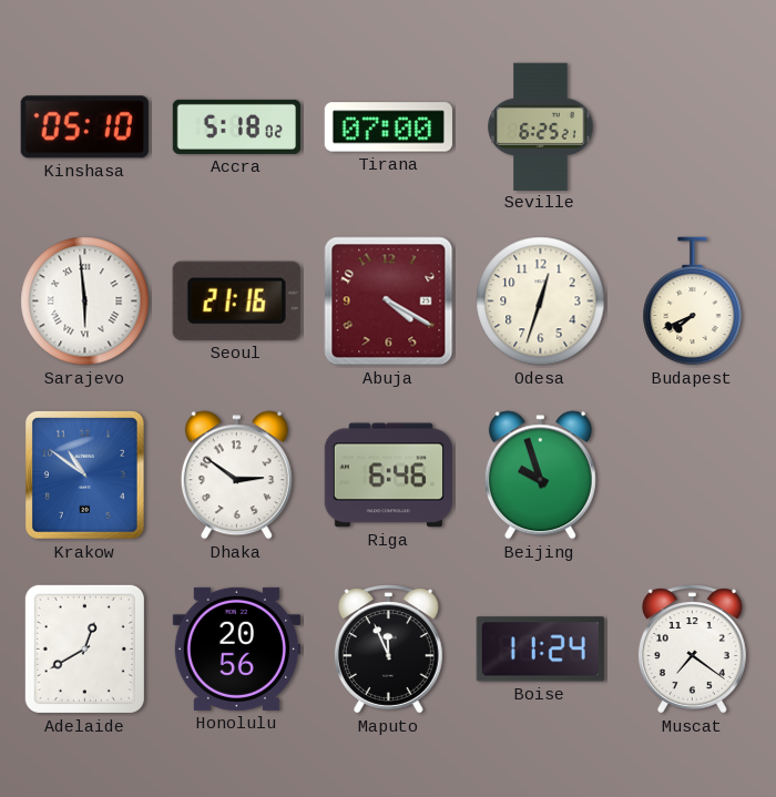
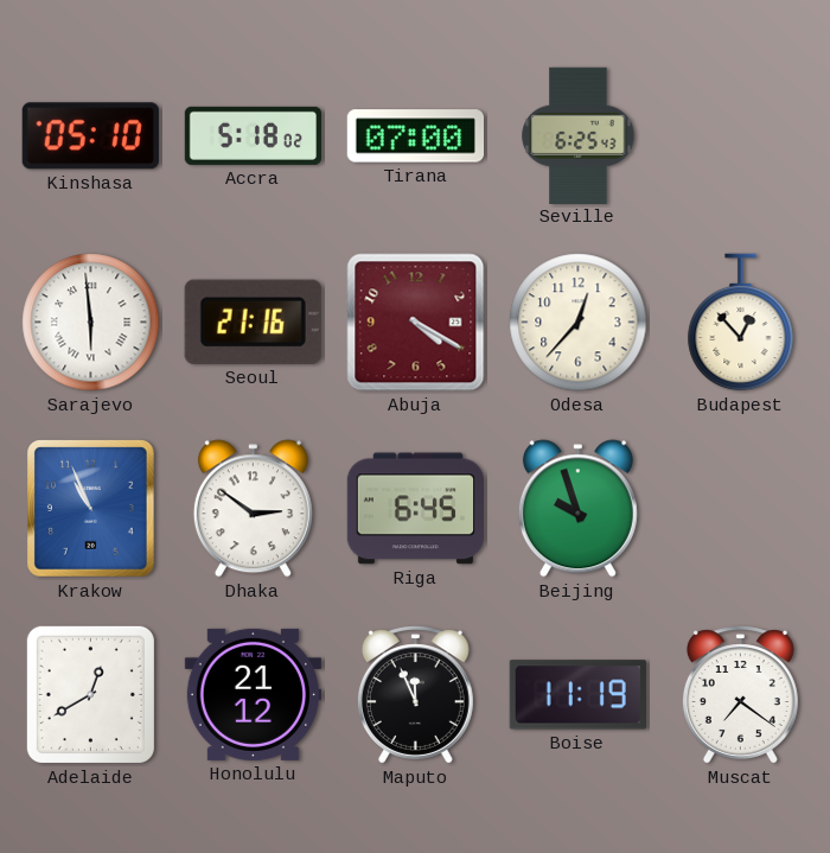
Seville: 6:25:21 -> 6:25:43 (579, 135)
Odesa: 12:33 -> 12:37 (579, 323)
Budapest: 7:41 -> 12:53 (741, 323)
Krakow: 10:51 -> 10:56 (91, 509)
Riga: 6:46 -> 6:45 (415, 509)
Honolulu: 20:56 -> 21:12 (253, 694)
Boise: 11:24 -> 11:19 (577, 695)
